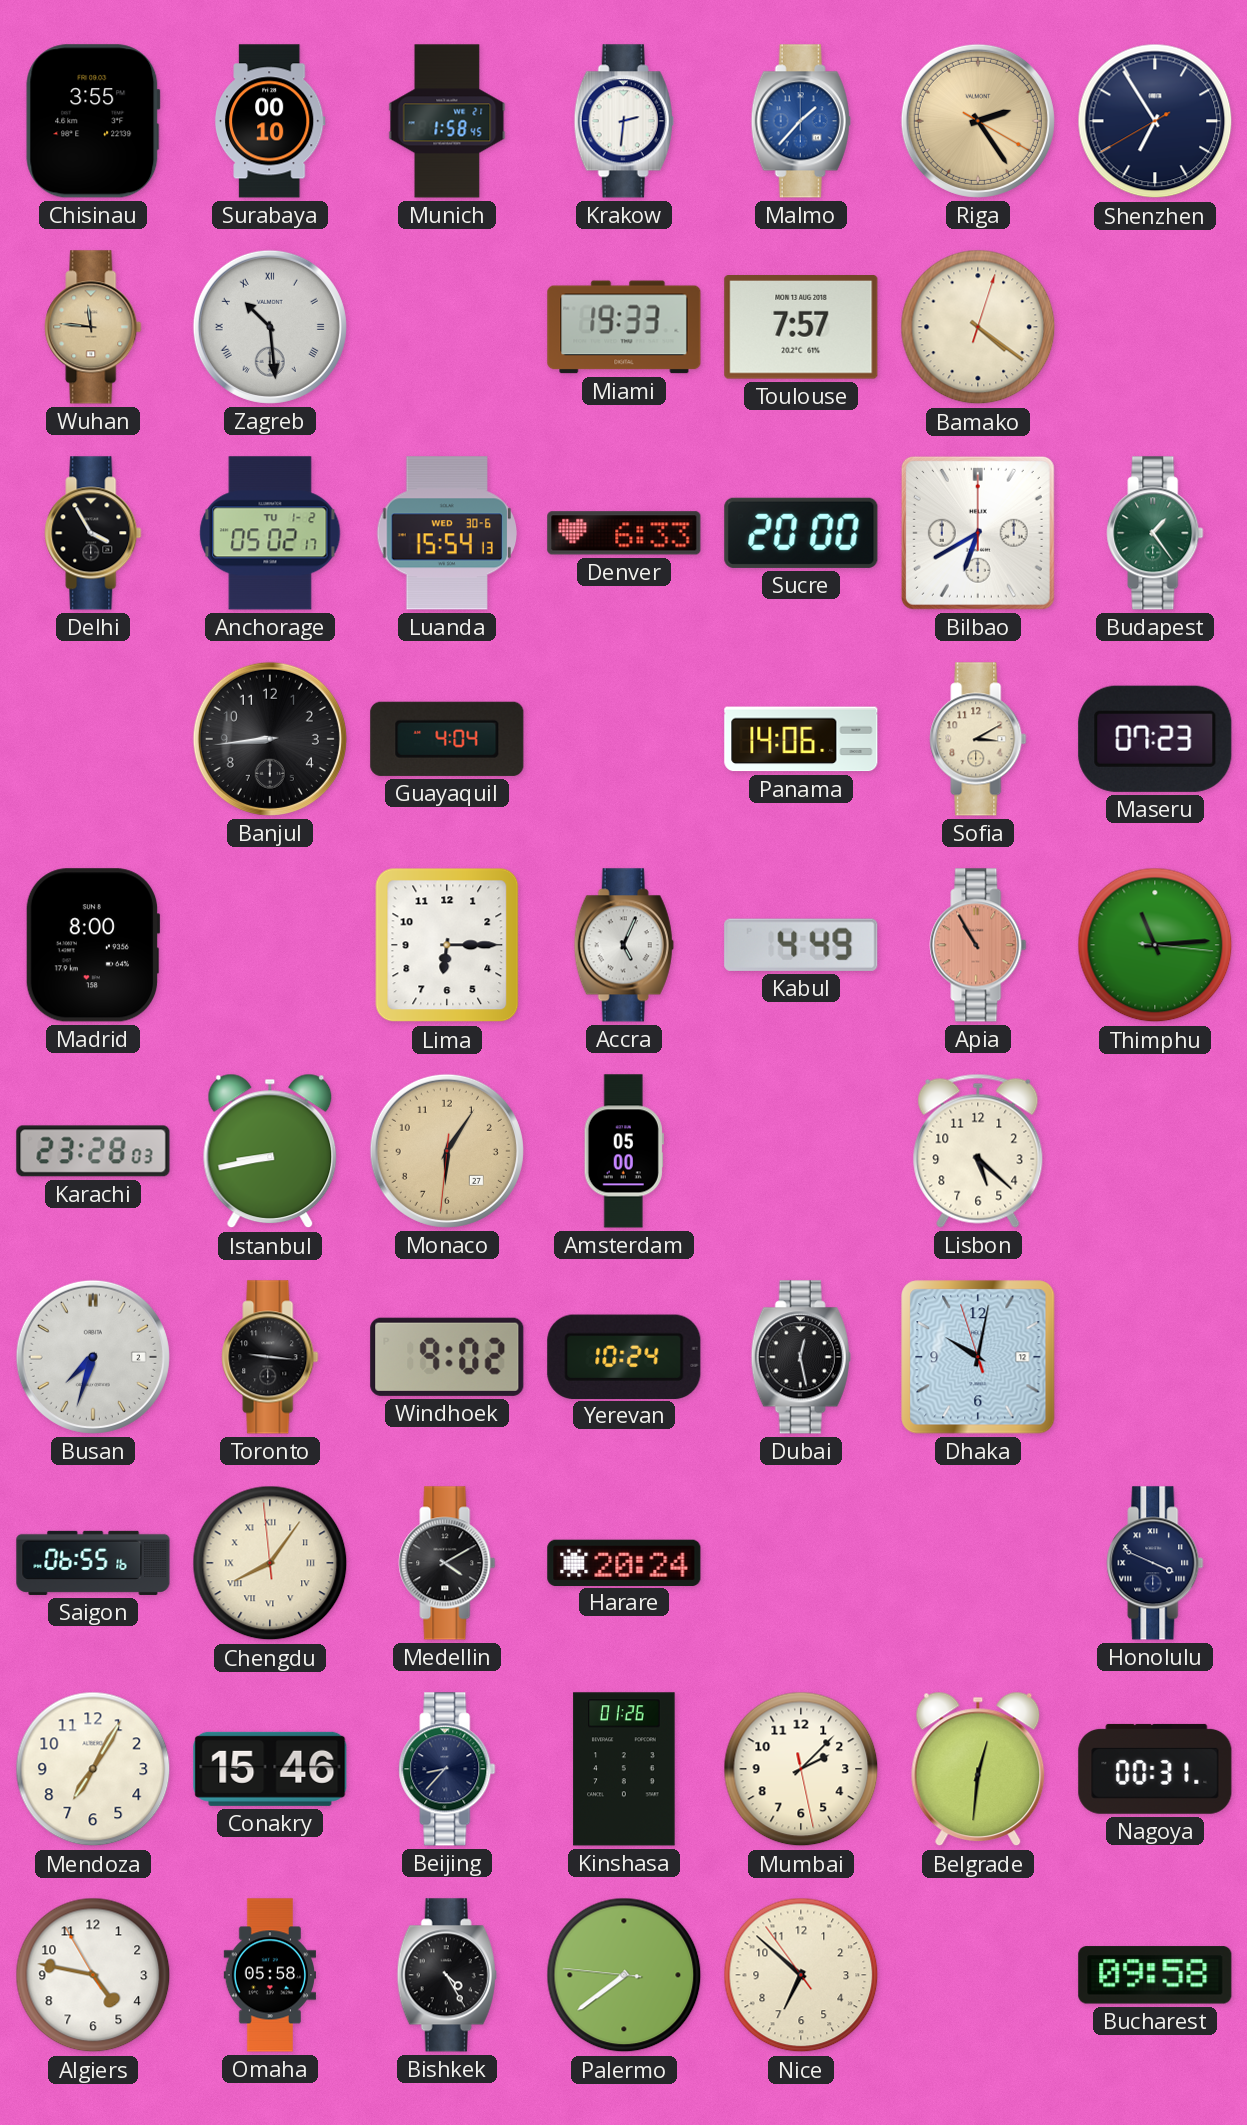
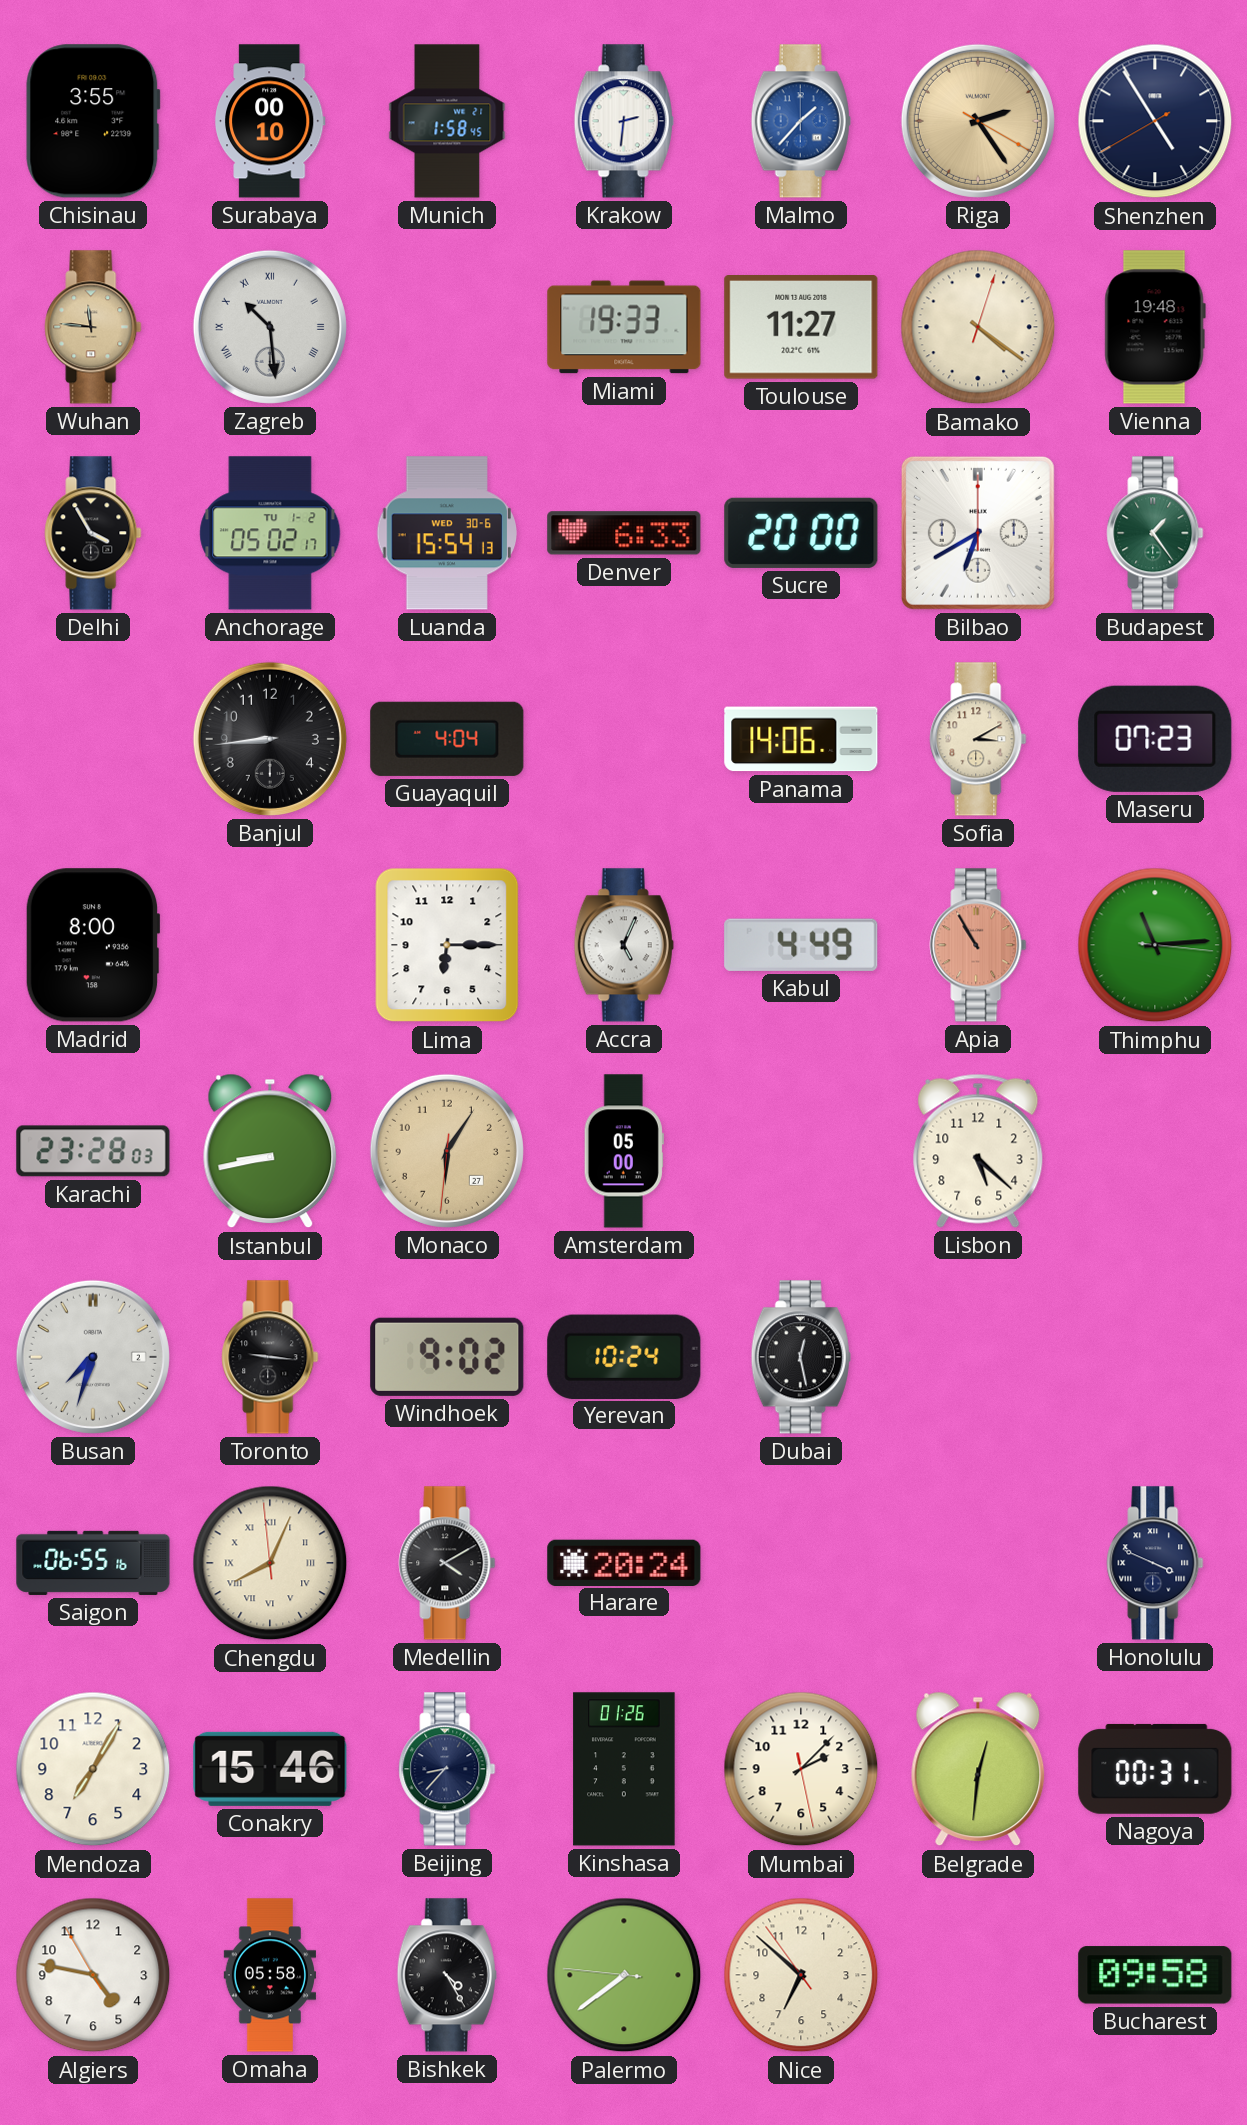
Shenzhen: 6:54 -> 4:54 (1155, 121)
Toulouse: 7:57 -> 11:27 (801, 328)
Vienna: none -> 19:48 (1155, 327)
Dhaka: 10:01 -> none (978, 1357)
Chengdu: 8:05 -> 8:03 (270, 1563)
